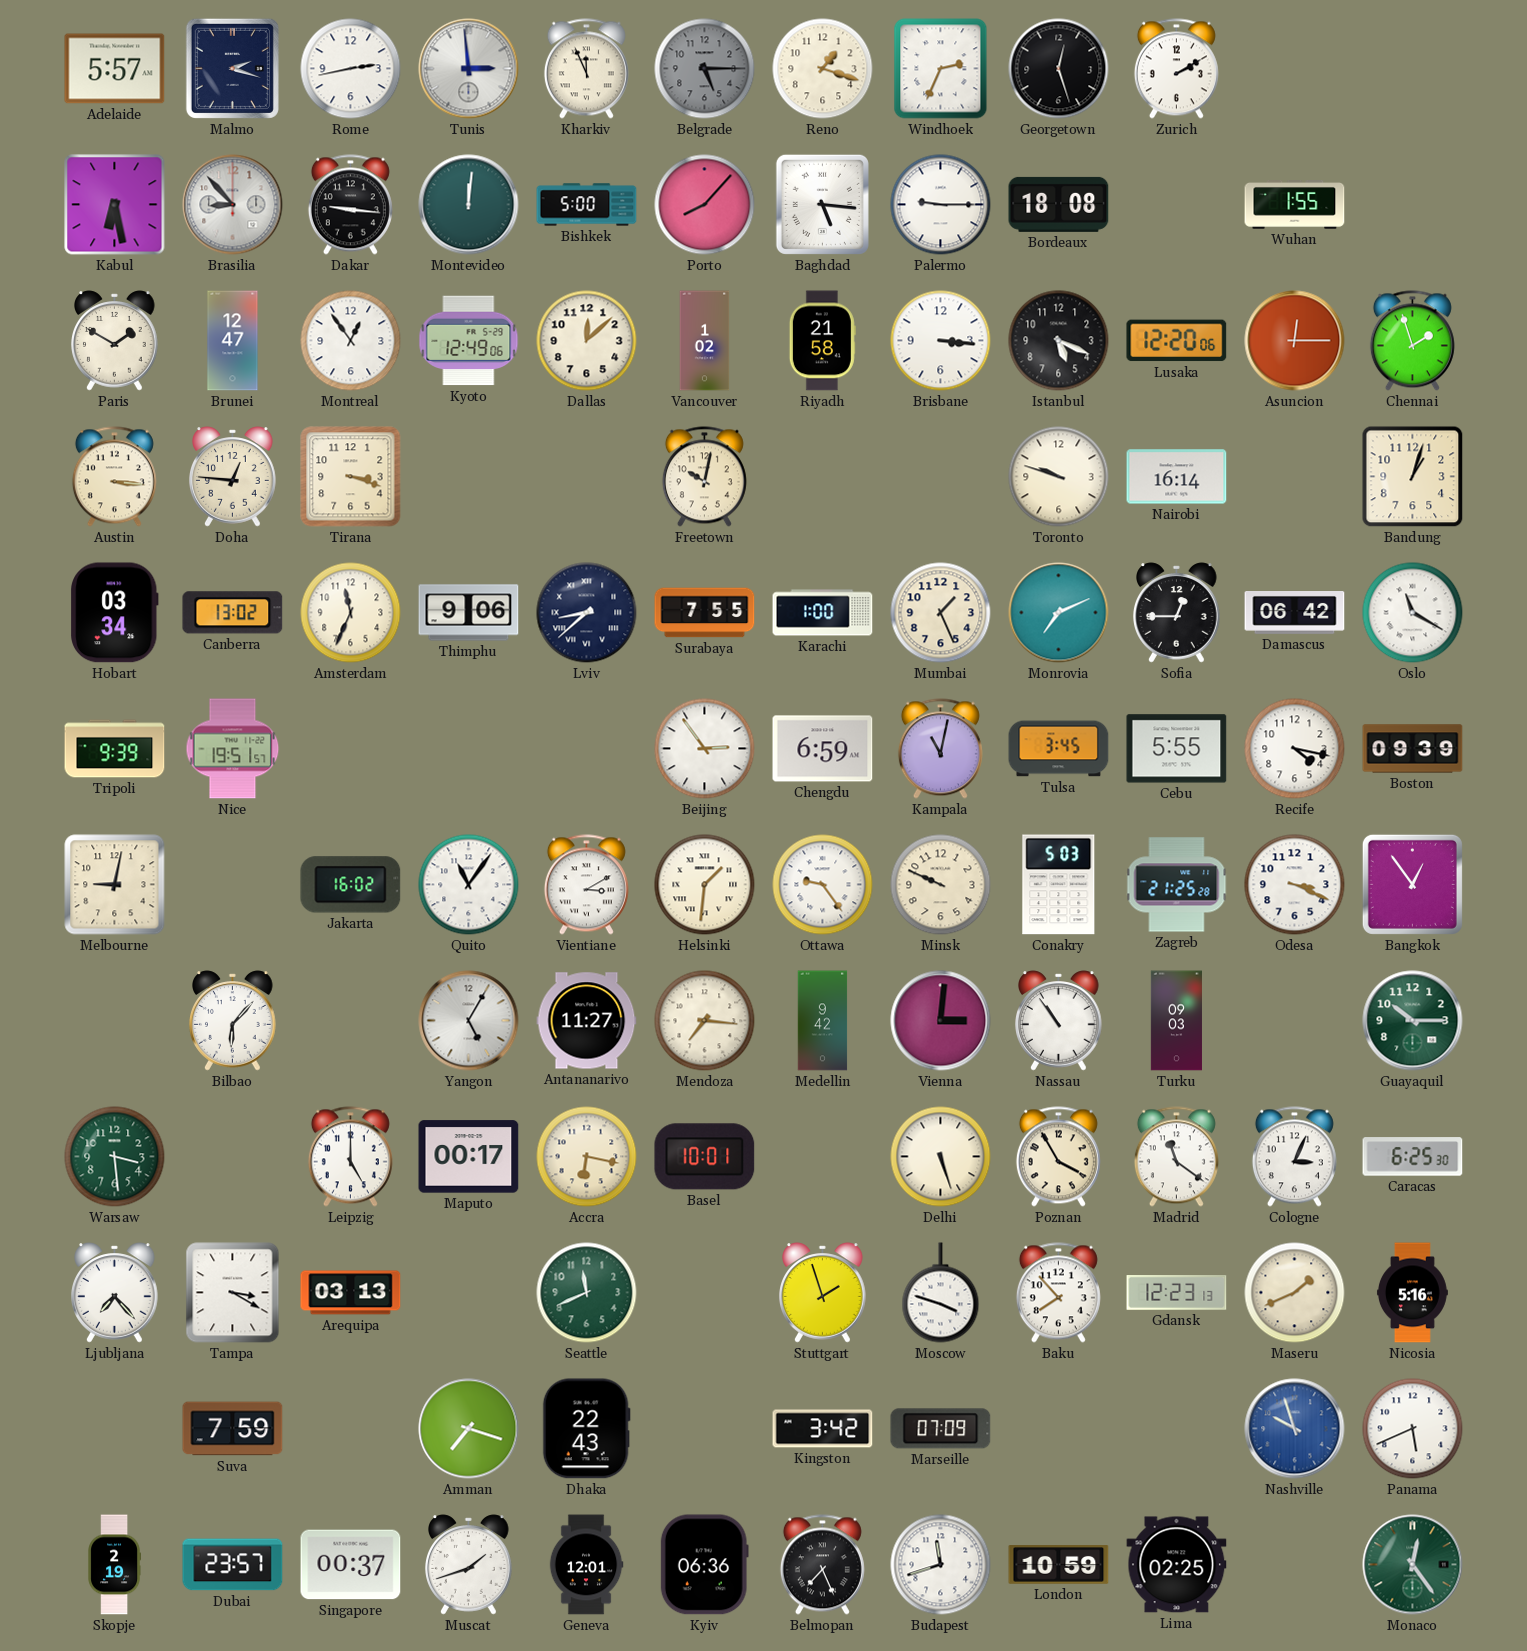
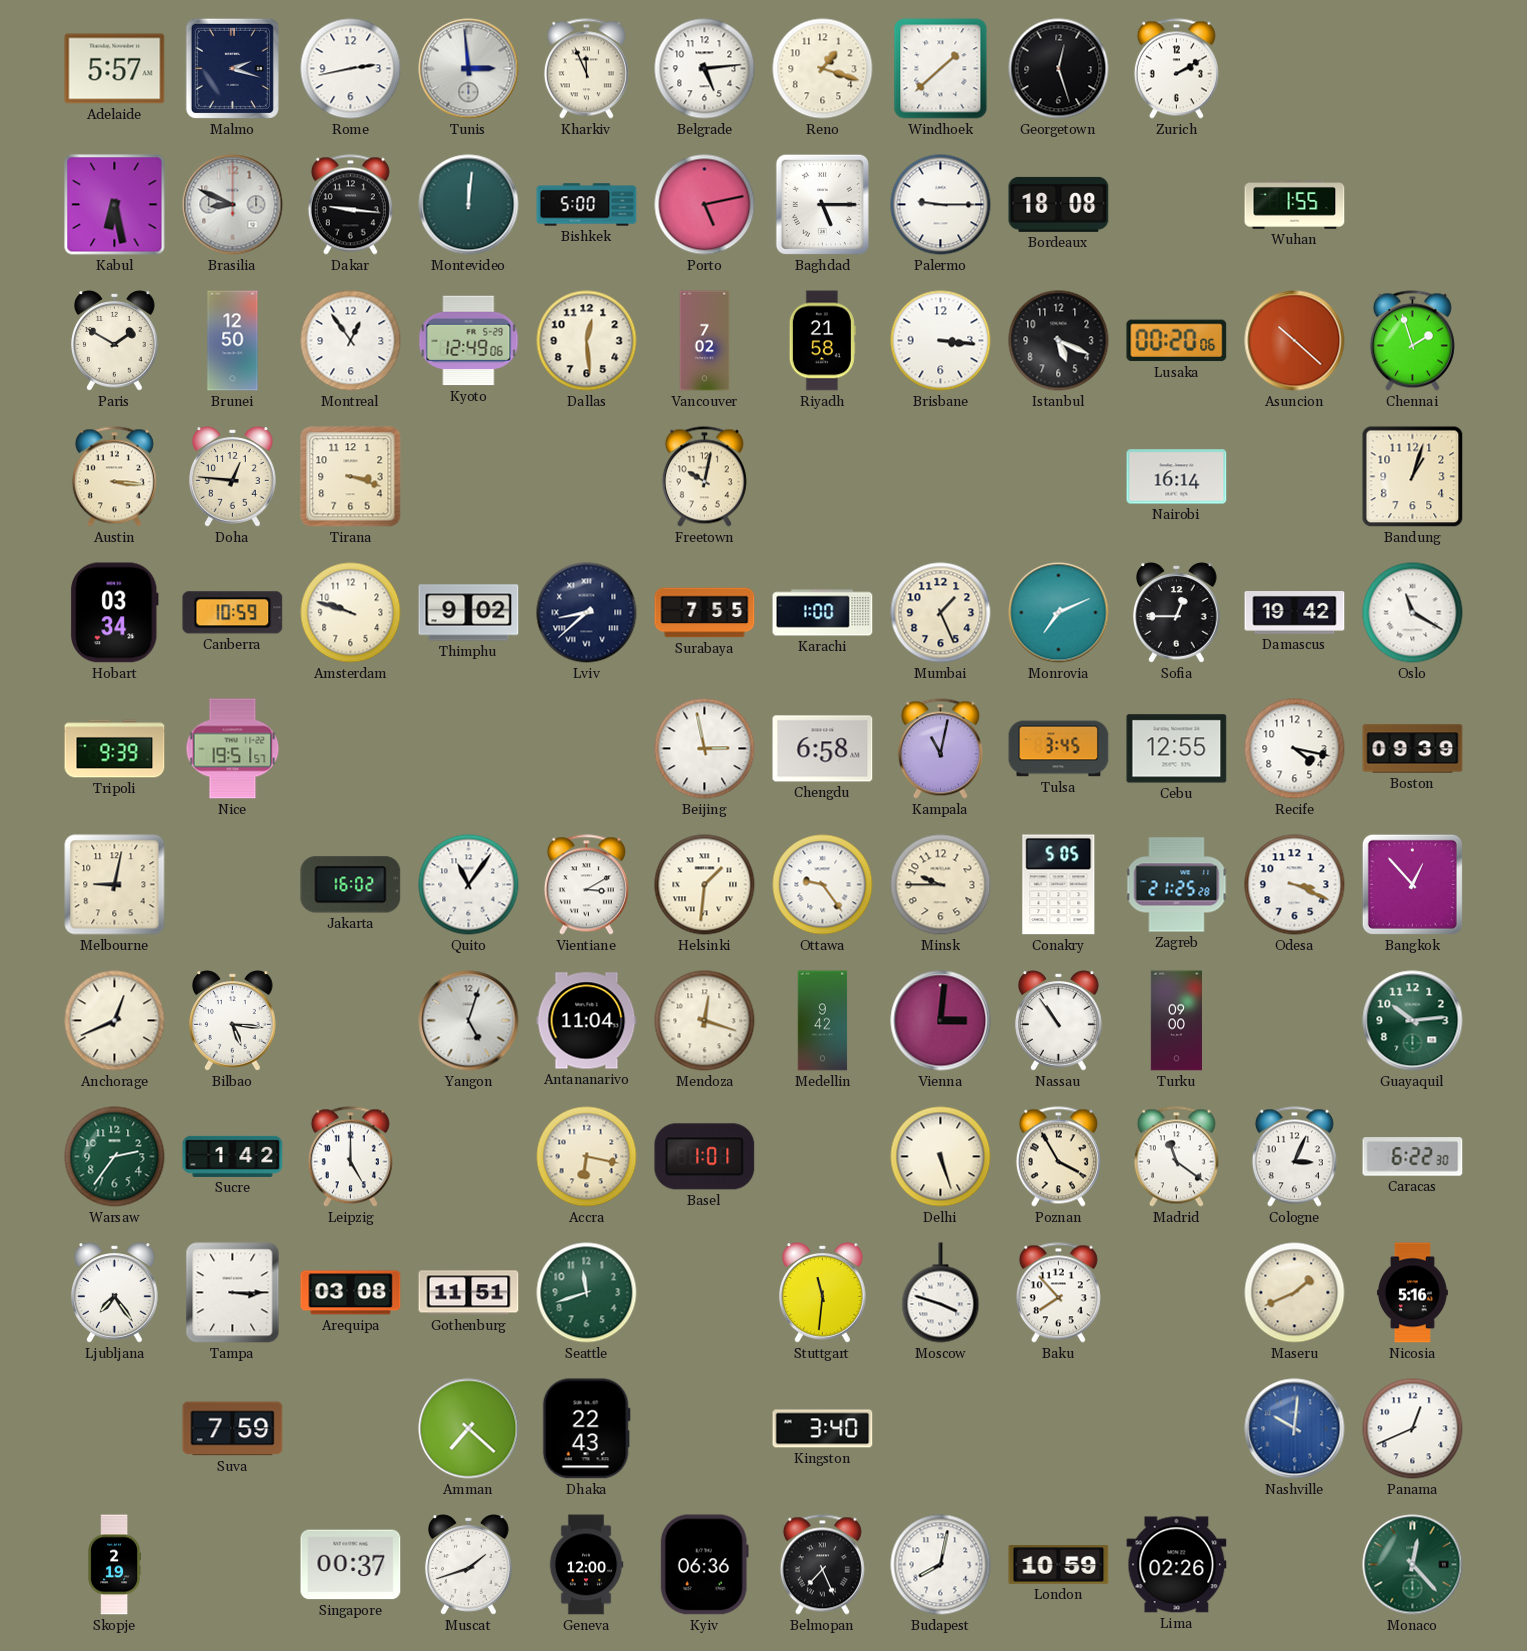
Belgrade: 5:15 -> 5:14 (705, 69)
Belgrade dial: grey -> white (705, 69)
Windhoek: 2:34 -> 1:38 (941, 69)
Brasilia: 8:53 -> 8:49 (233, 205)
Porto: 8:07 -> 5:13 (705, 205)
Baghdad: 5:16 -> 5:15 (822, 204)
Brunei: 12:47 -> 12:50 (233, 341)
Dallas: 12:08 -> 12:29 (587, 341)
Vancouver: 1:02 -> 7:02 (705, 341)
Lusaka: 12:20 -> 00:20 (1177, 341)
Asuncion: 12:15 -> 10:22 (1295, 341)
Toronto: 9:48 -> none (1059, 477)
Canberra: 13:02 -> 10:59 (233, 613)
Amsterdam: 11:34 -> 9:48 (351, 613)
Thimphu: 9:06 -> 9:02 (469, 613)
Damascus: 06:42 -> 19:42 (1295, 613)
Beijing: 2:54 -> 2:58 (705, 749)
Chengdu: 6:59 -> 6:58 (823, 749)
Cebu: 5:55 -> 12:55 (1177, 749)
Minsk: 9:49 -> 9:45 (941, 885)
Conakry: 5:03 -> 5:05 (1059, 885)
Bangkok: 12:54 -> 12:53 (1412, 884)
Anchorage: none -> 12:41 (115, 1021)
Bilbao: 6:07 -> 5:16 (233, 1021)
Yangon: 5:05 -> 5:03 (469, 1021)
Antananarivo: 11:27 -> 11:04 (587, 1021)
Mendoza: 7:16 -> 12:18 (705, 1021)
Turku: 09:03 -> 09:00 (1176, 1021)
Guayaquil: 10:15 -> 10:14 (1413, 1021)
Warsaw: 3:29 -> 2:36 (115, 1157)
Sucre: none -> 1:42 (233, 1156)
Maputo: 00:17 -> none (469, 1157)
Basel: 10:01 -> 1:01 (705, 1157)
Caracas: 6:25 -> 6:22 (1413, 1157)
Ljubljana: 7:23 -> 7:24 (115, 1293)
Tampa: 3:20 -> 3:15 (233, 1293)
Arequipa: 03:13 -> 03:08 (351, 1293)
Gothenburg: none -> 11:51 (469, 1293)
Seattle: 11:41 -> 11:42 (587, 1293)
Stuttgart: 1:57 -> 11:31 (823, 1293)
Gdansk: 12:23 -> none (1177, 1293)
Amman: 7:18 -> 7:22 (469, 1429)
Kingston: 3:42 -> 3:40 (823, 1429)
Marseille: 07:09 -> none (941, 1429)
Nashville: 9:57 -> 10:01 (1295, 1429)
Panama: 5:41 -> 12:41 (1413, 1429)
Dubai: 23:57 -> none (233, 1565)
Geneva: 12:01 -> 12:00 (586, 1565)
Budapest: 11:42 -> 8:02 (941, 1565)
Lima: 02:25 -> 02:26 (1177, 1565)
Monaco: 12:24 -> 12:23 (1413, 1565)
